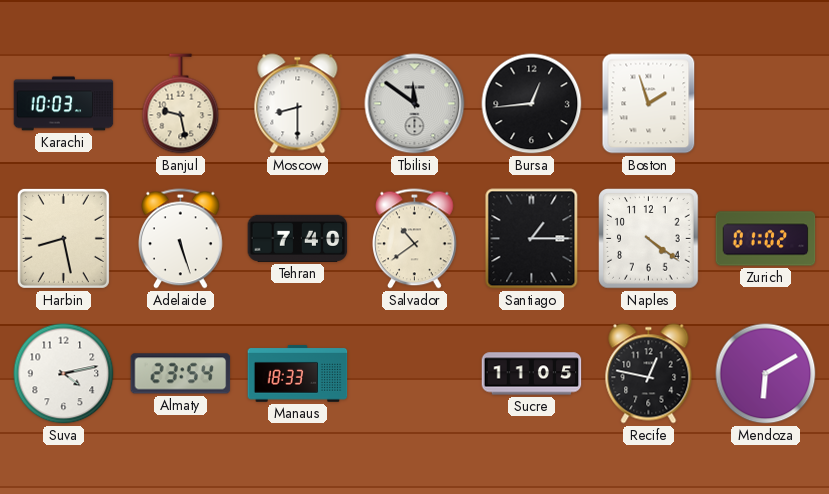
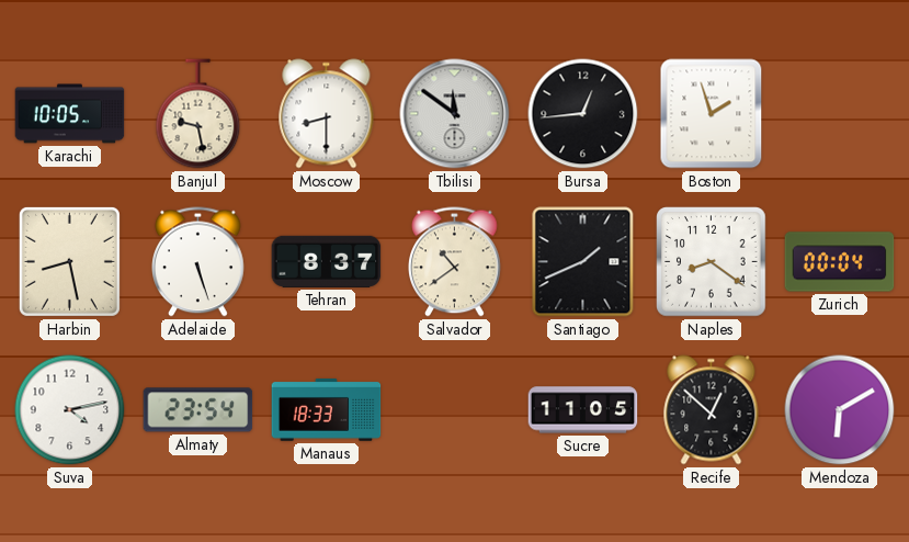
Karachi: 10:03 -> 10:05 (70, 114)
Tehran: 7:40 -> 8:37 (327, 261)
Santiago: 1:15 -> 1:41 (583, 262)
Naples: 4:21 -> 8:21 (712, 262)
Zurich: 01:02 -> 00:04 (840, 262)
Recife: 12:47 -> 12:52 (712, 410)
